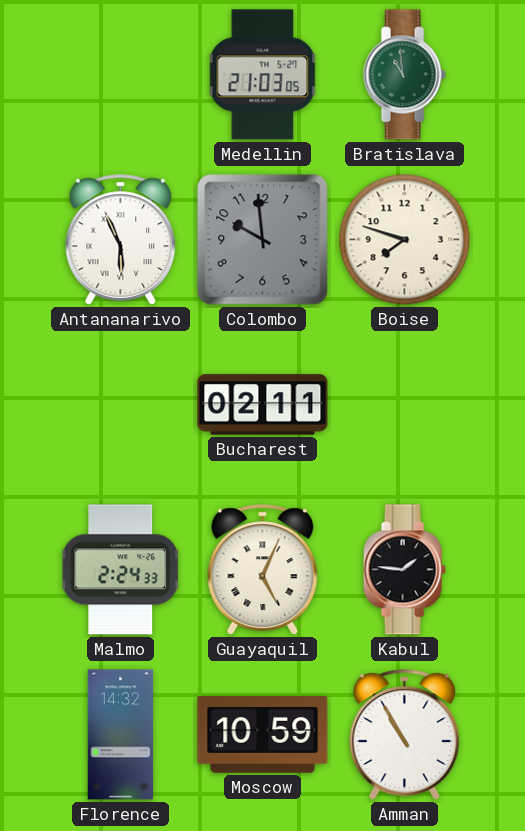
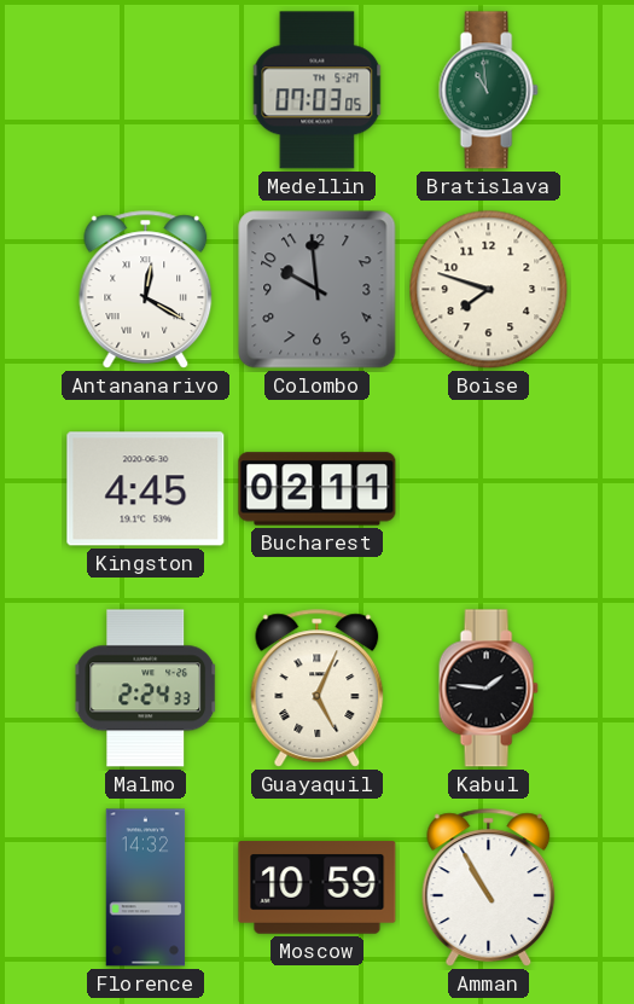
Medellin: 21:03 -> 07:03 (318, 91)
Antananarivo: 5:56 -> 12:20 (146, 290)
Kingston: none -> 4:45 (146, 489)
